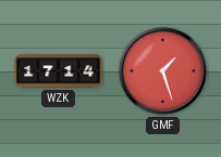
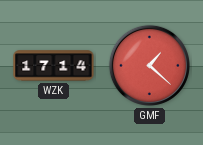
GMF: 1:27 -> 1:22 (149, 65)
